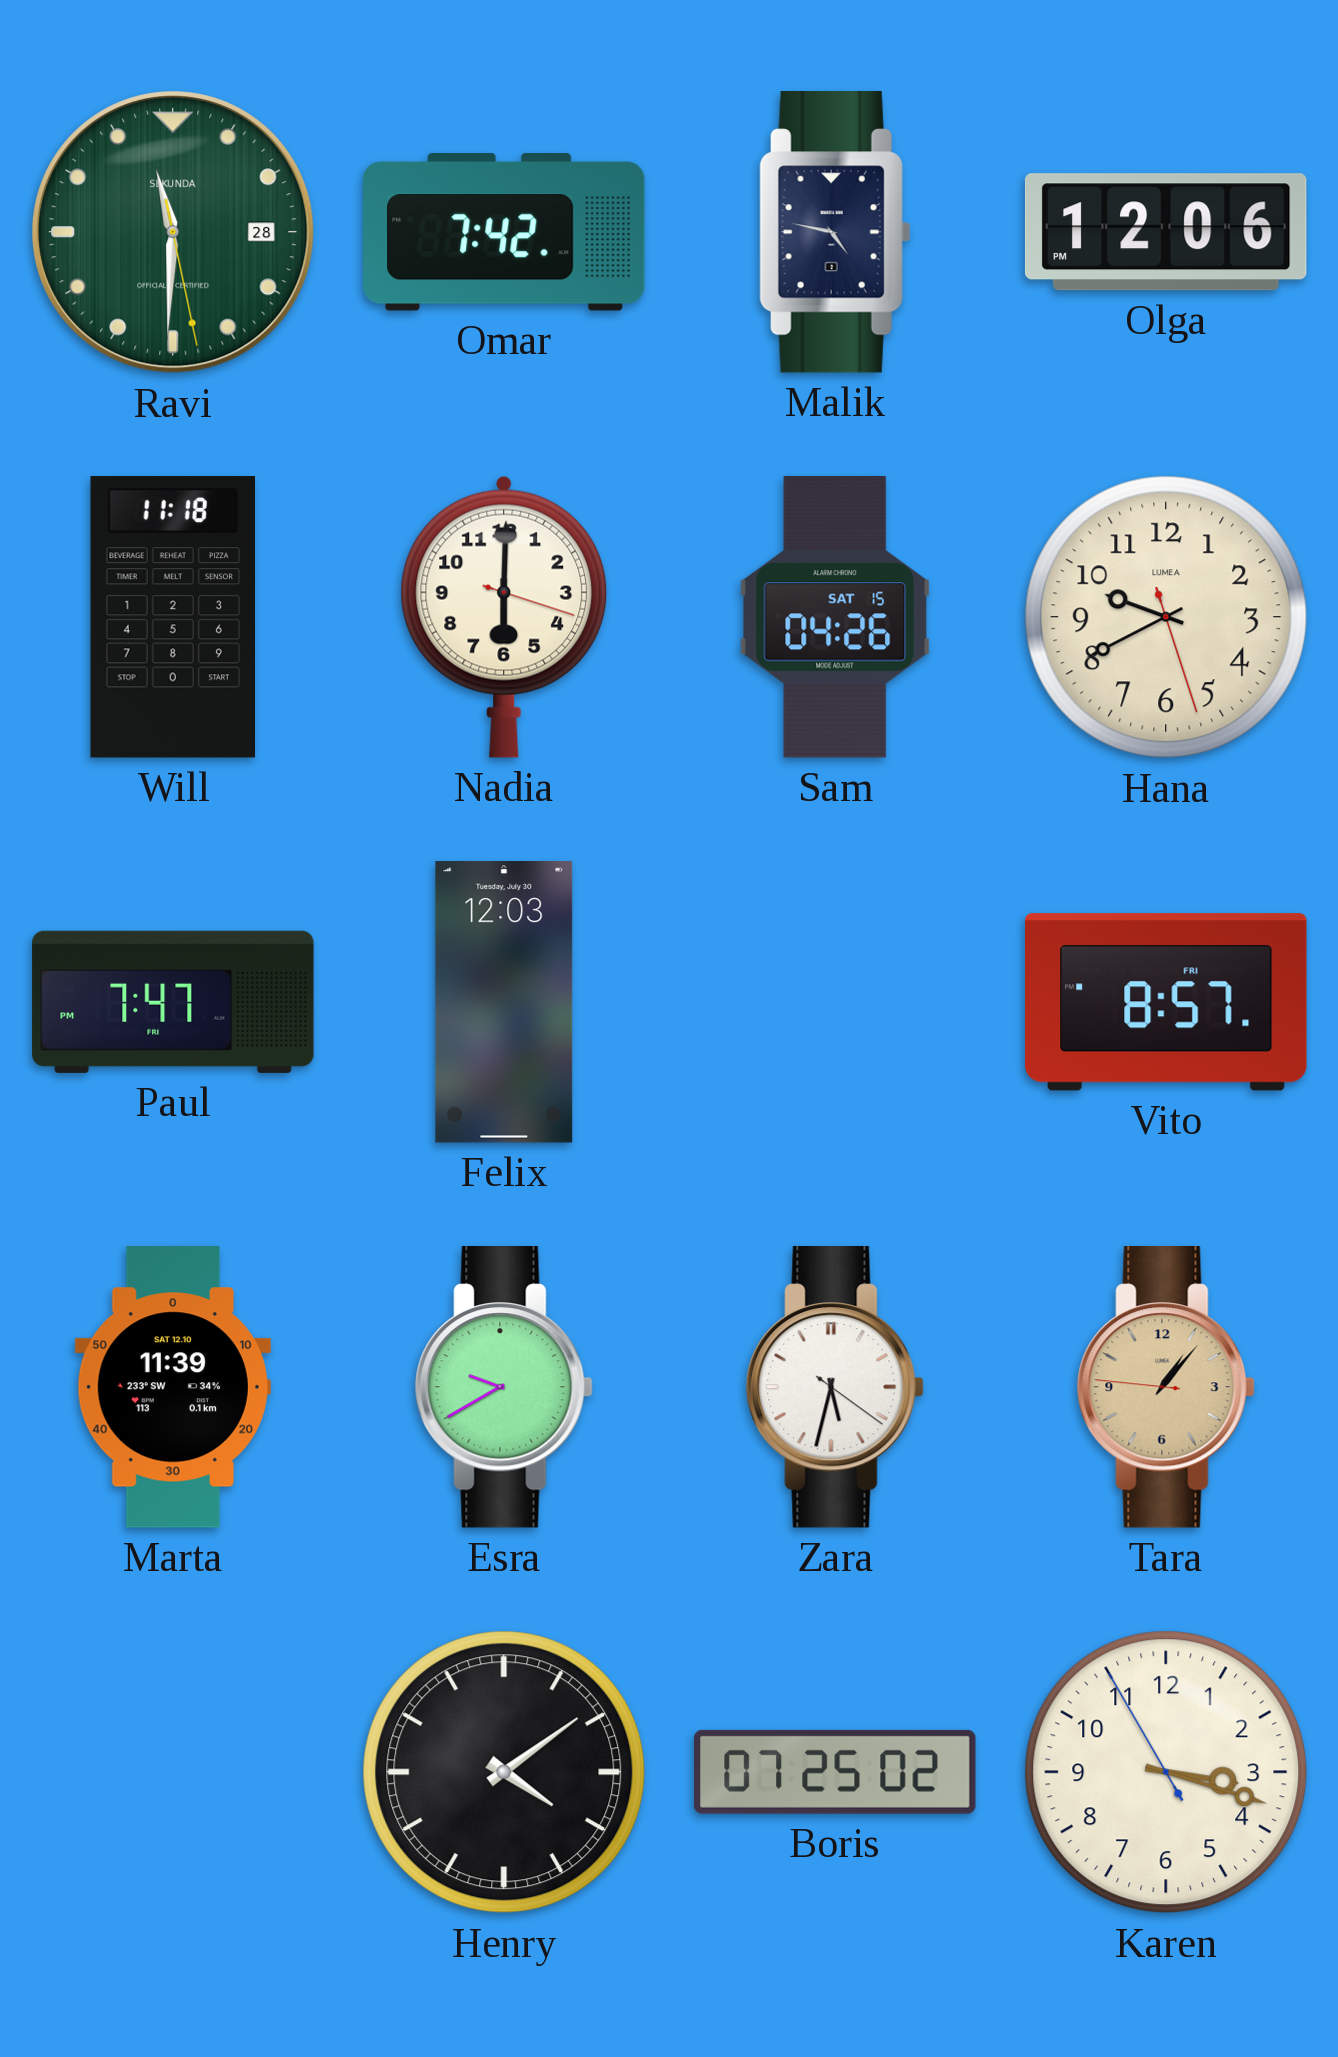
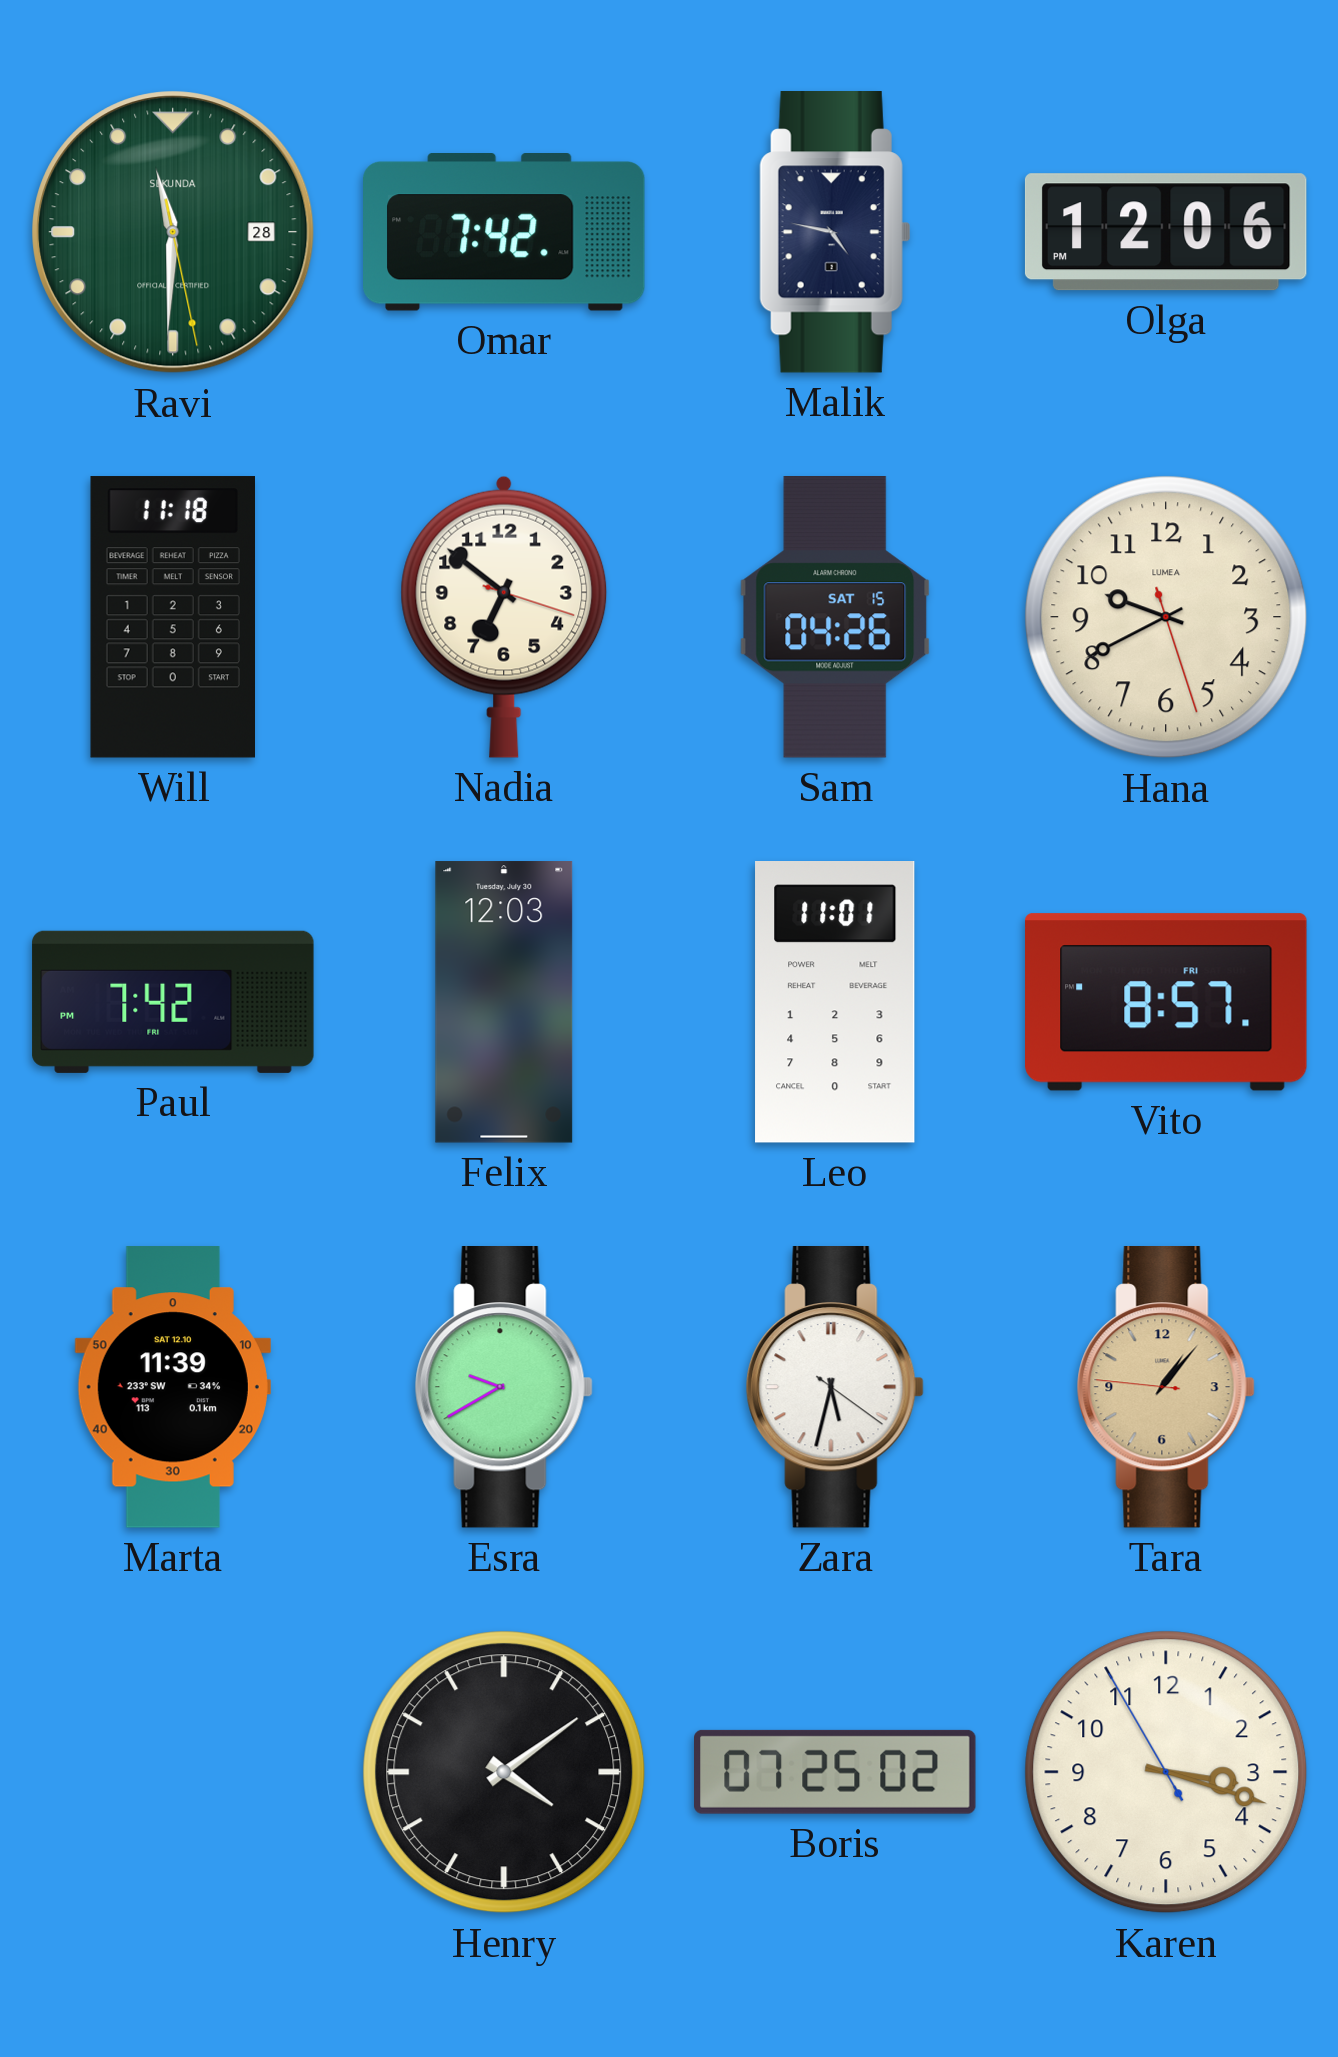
Nadia: 6:00 -> 6:51 (504, 617)
Paul: 7:47 -> 7:42 (173, 1002)
Leo: none -> 11:01 (835, 1003)
